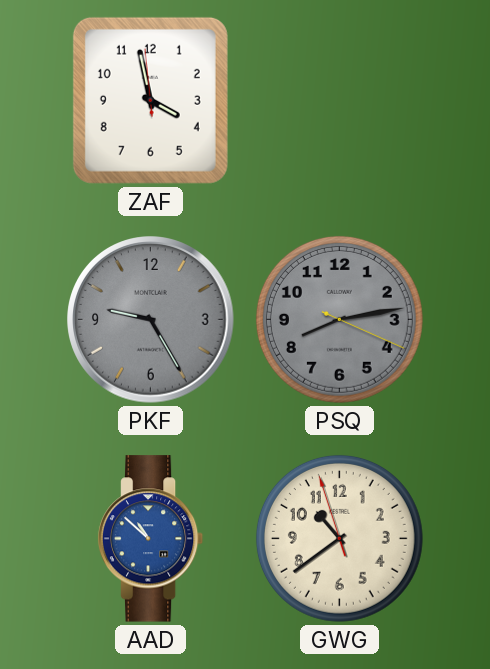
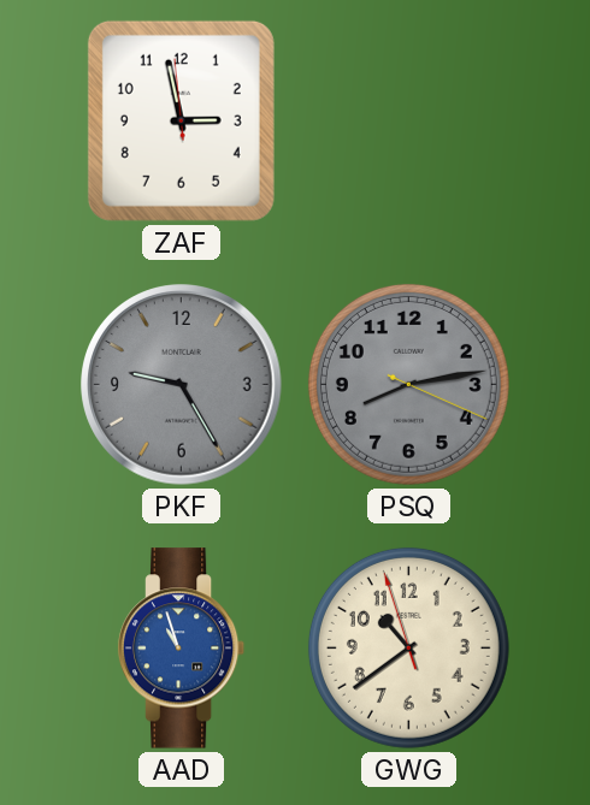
ZAF: 3:57 -> 2:57 (181, 120)
AAD: 10:52 -> 10:57 (182, 649)
